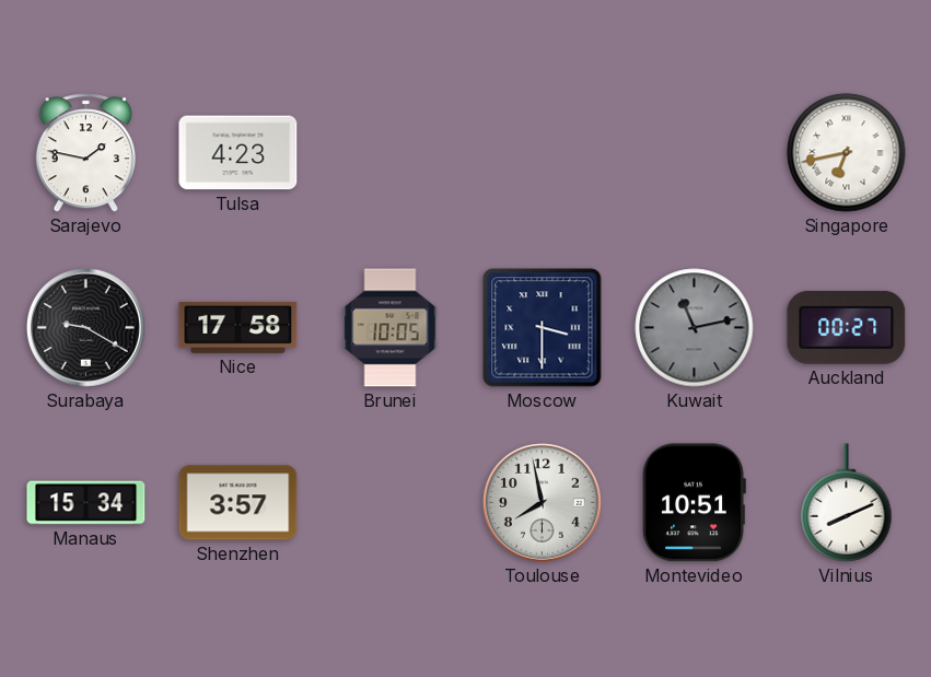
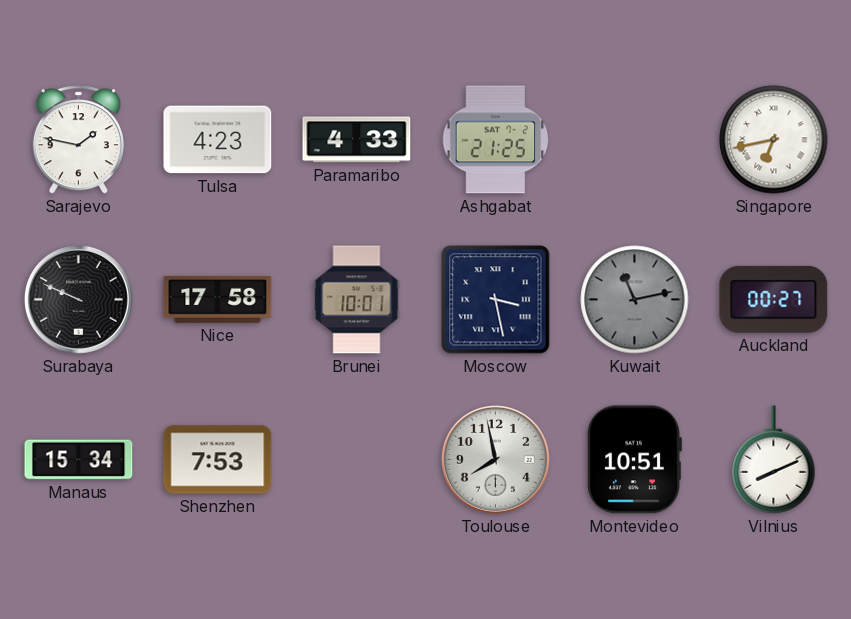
Paramaribo: none -> 4:33 (357, 140)
Ashgabat: none -> 21:25 (496, 140)
Surabaya: 9:20 -> 9:49 (78, 299)
Brunei: 10:05 -> 10:01 (357, 300)
Moscow: 3:30 -> 3:28 (496, 300)
Shenzhen: 3:57 -> 7:53 (218, 460)
